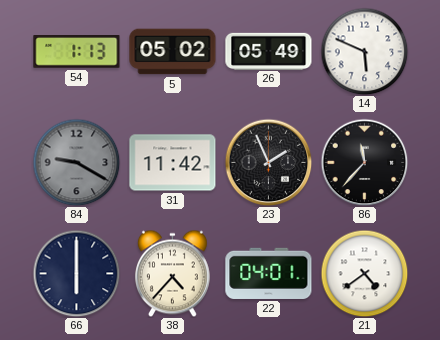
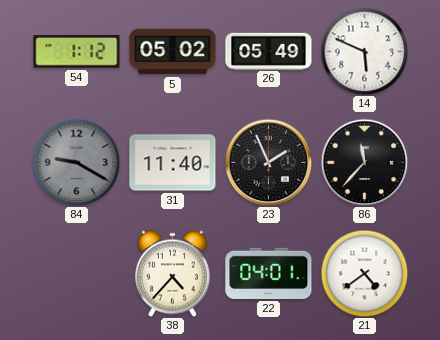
54: 1:13 -> 1:12 (77, 52)
31: 11:42 -> 11:40 (173, 163)
66: 6:00 -> none (76, 273)
